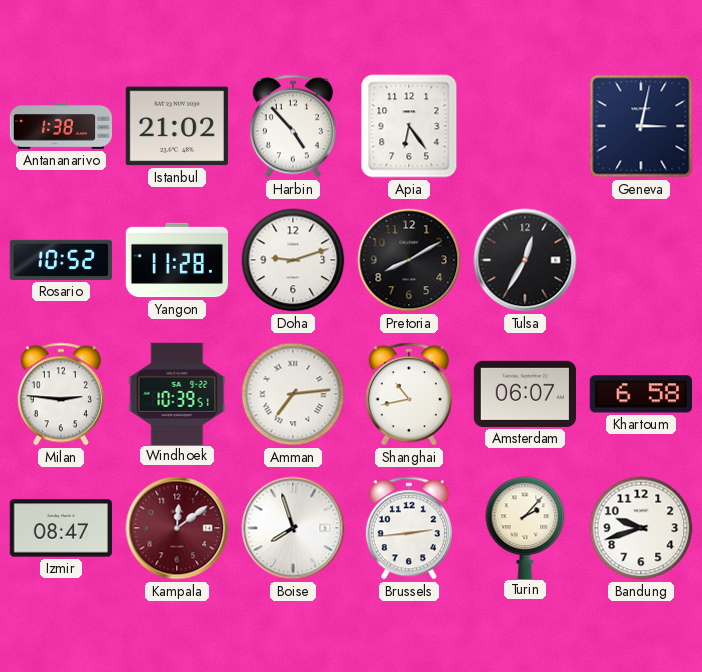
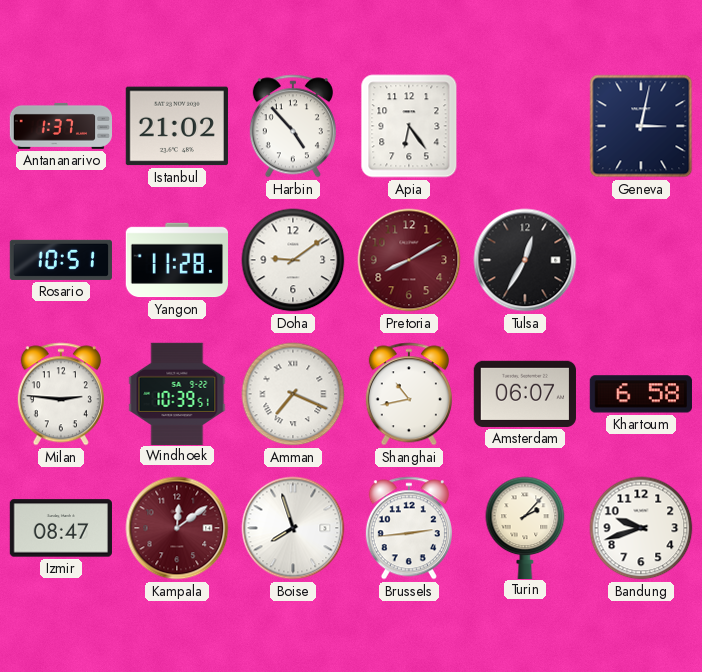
Antananarivo: 1:38 -> 1:37 (60, 126)
Rosario: 10:52 -> 10:51 (60, 260)
Doha: 9:12 -> 9:09 (293, 260)
Pretoria dial: black -> burgundy (409, 260)
Amman: 7:14 -> 7:19 (293, 394)
